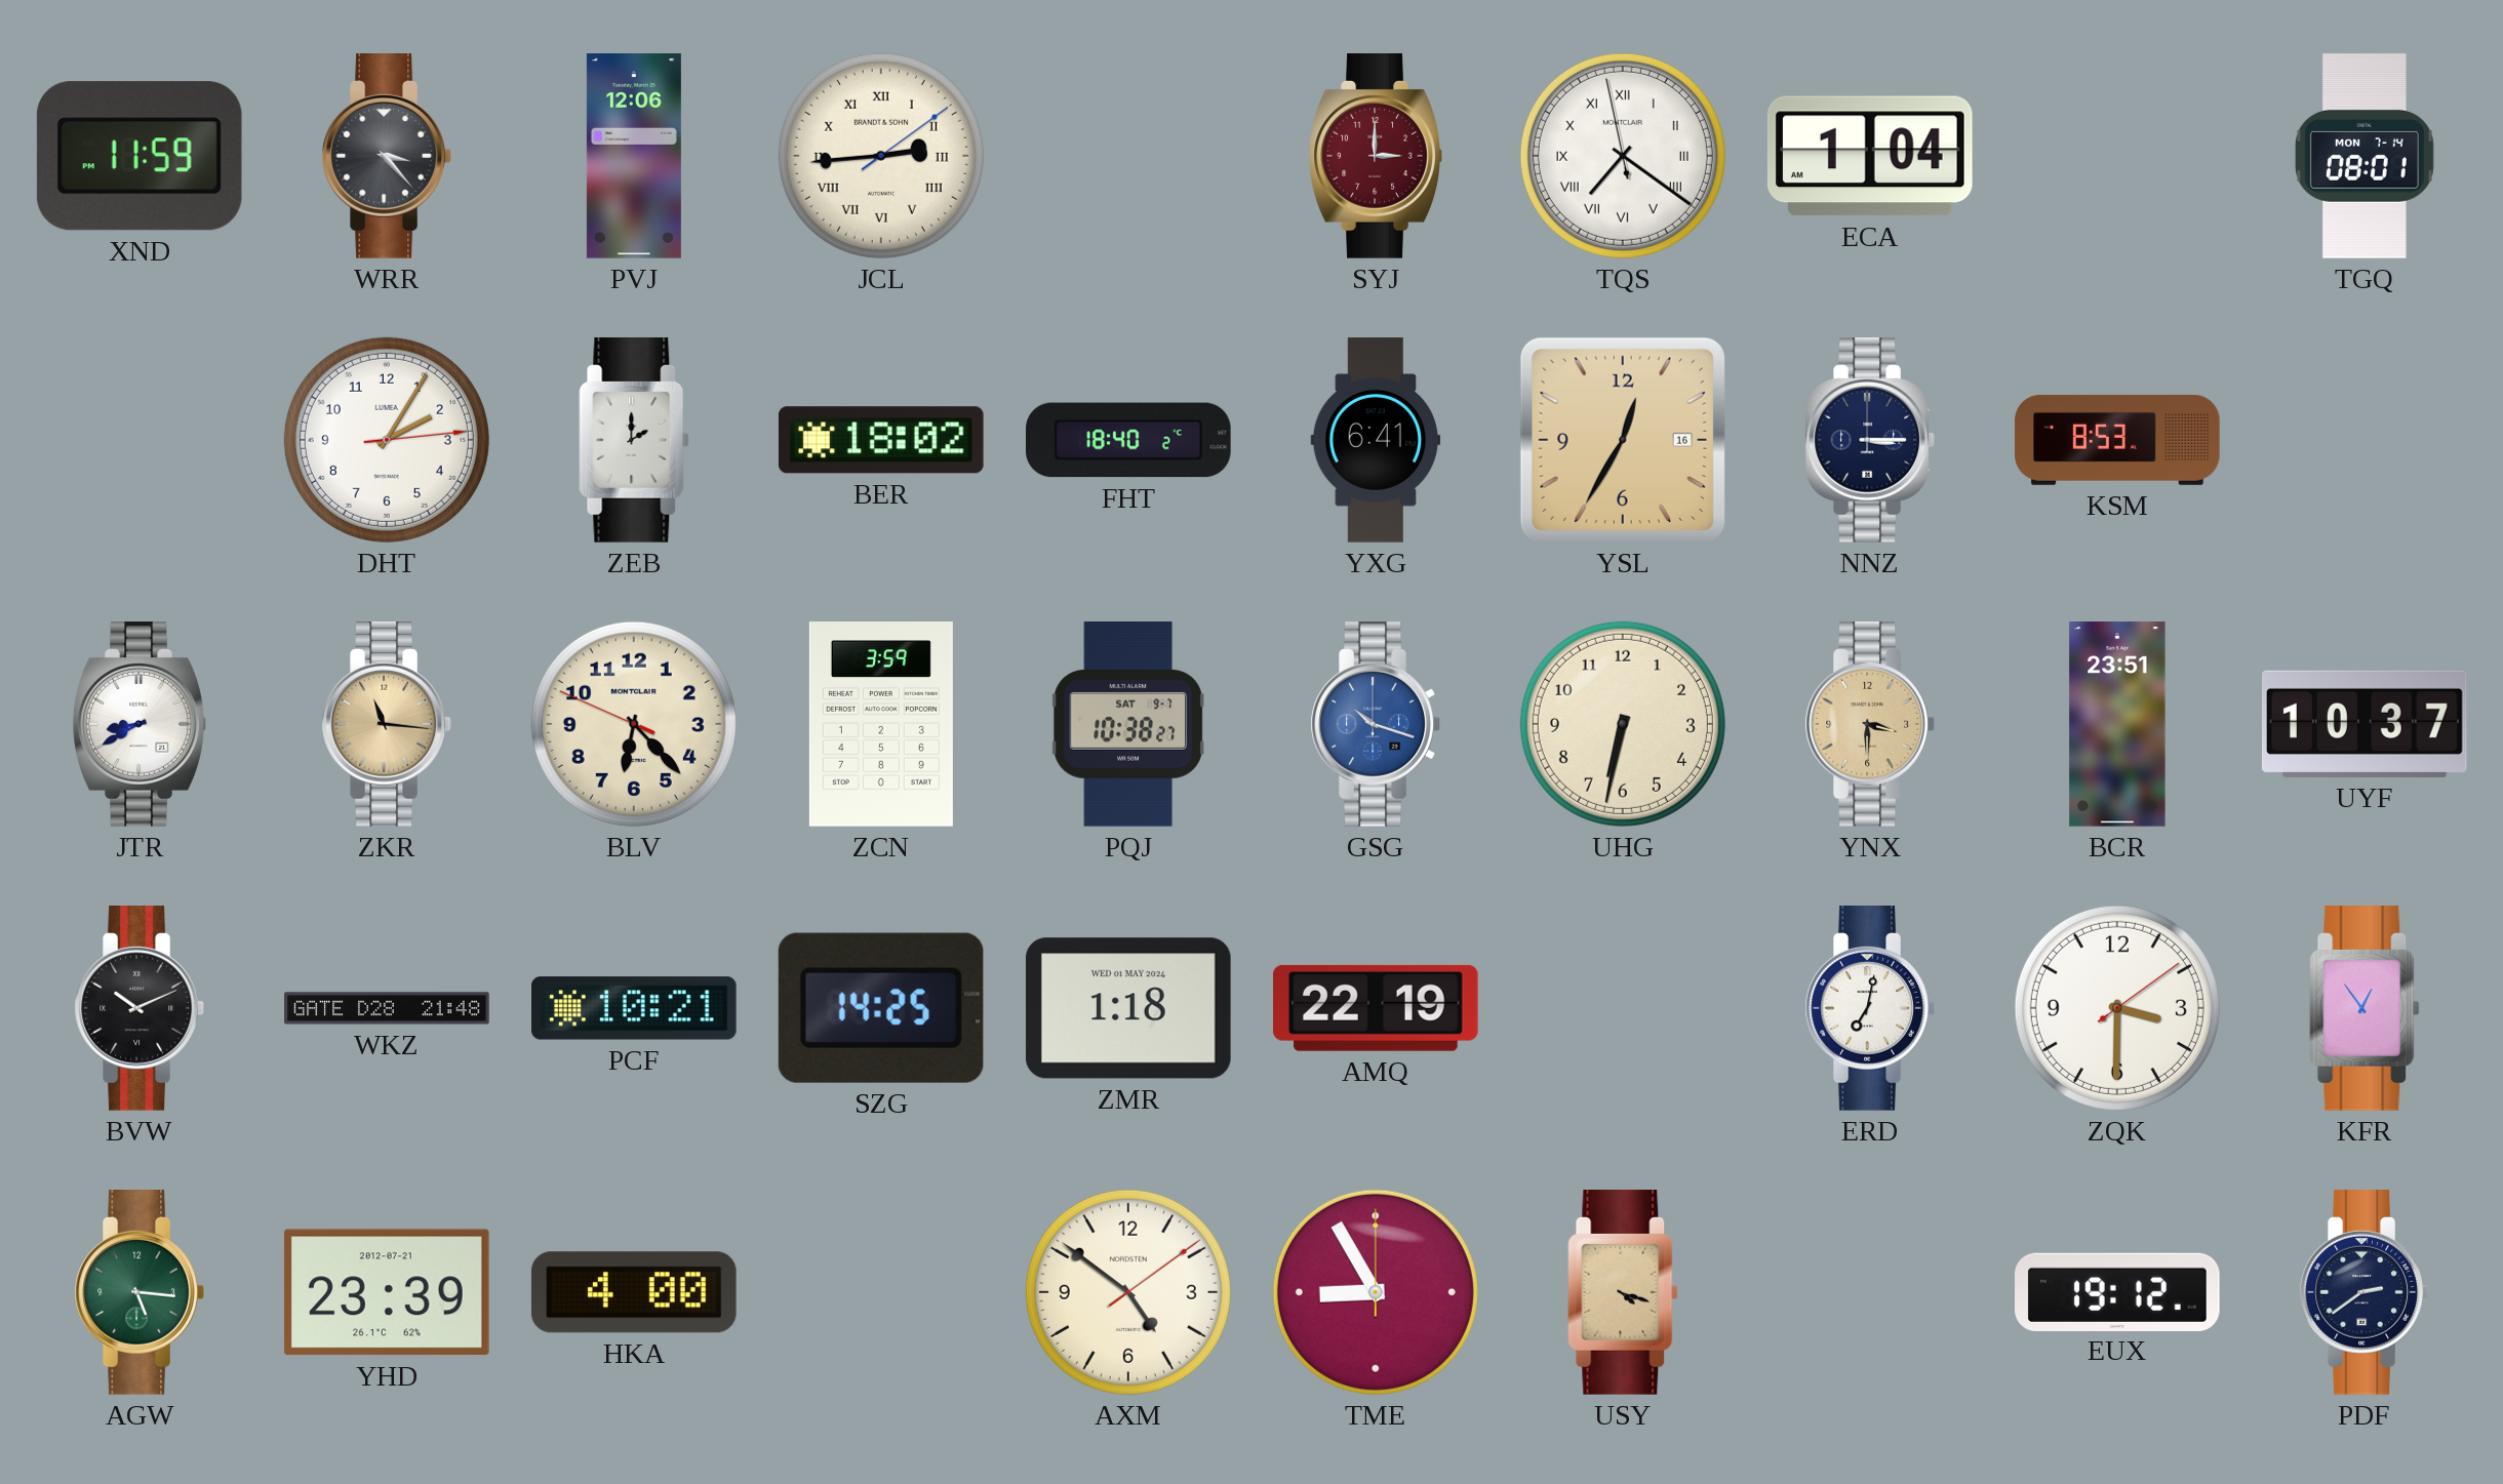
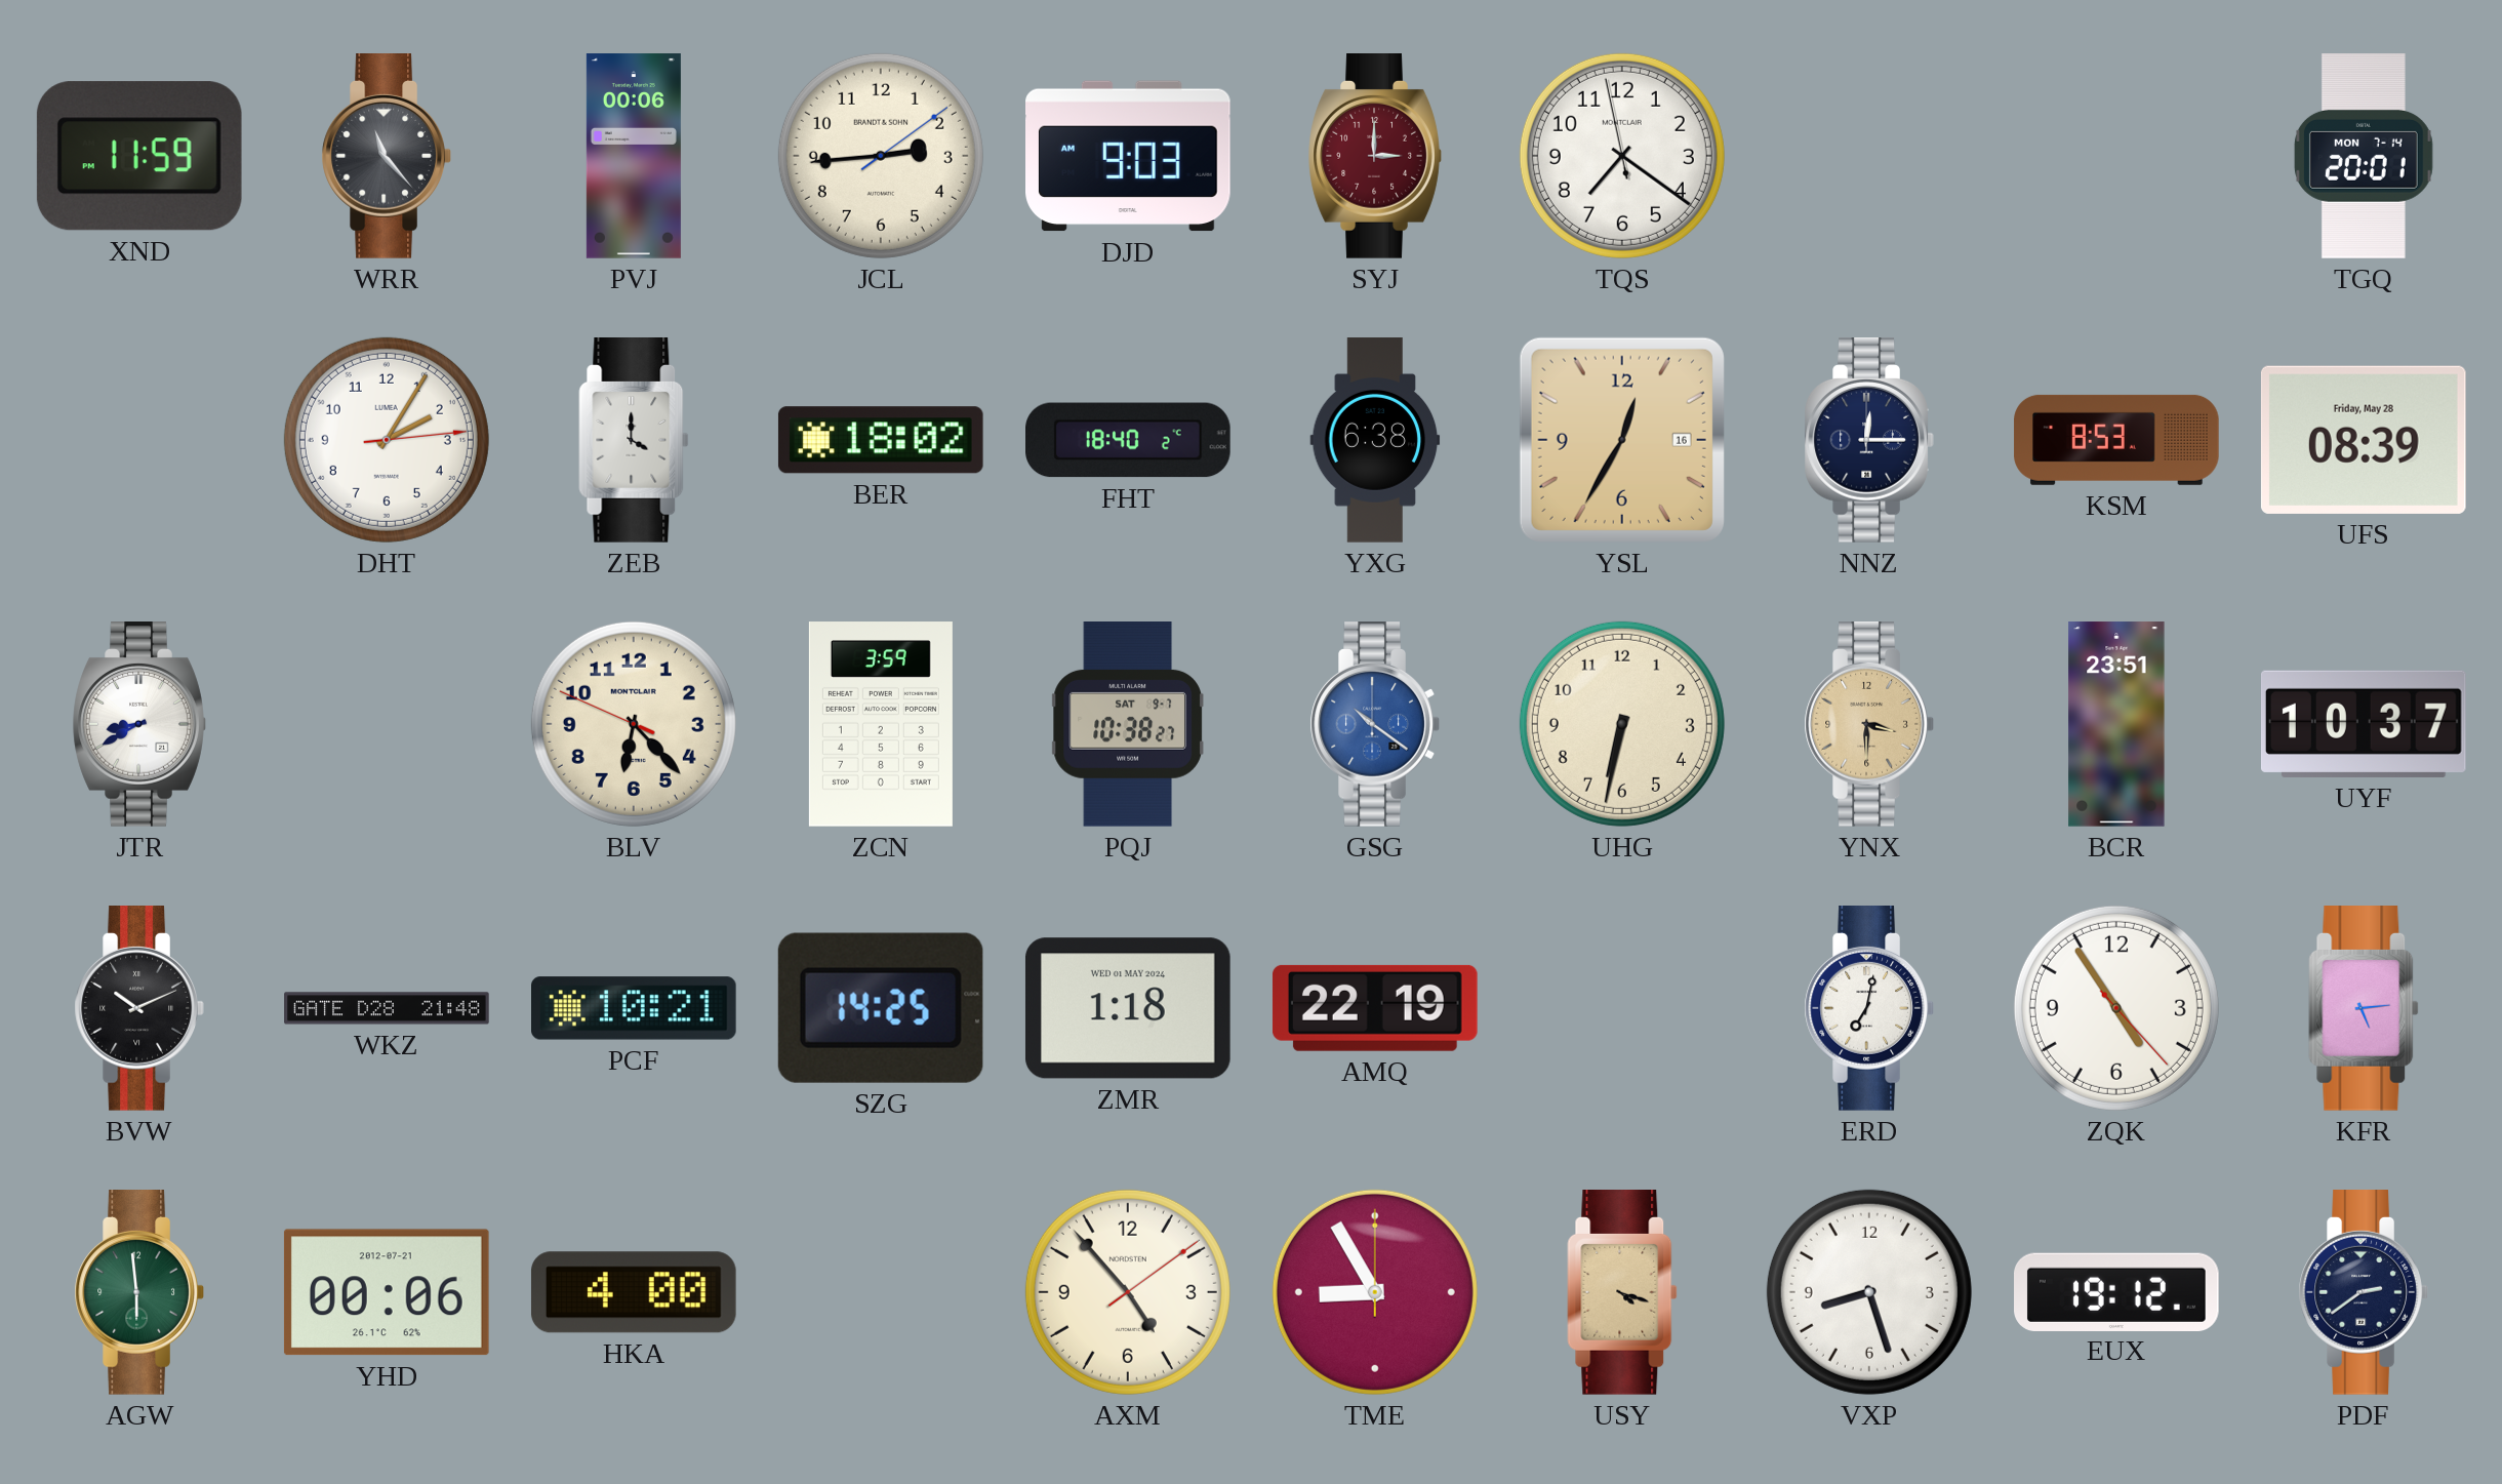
WRR: 3:23 -> 11:23 (387, 157)
PVJ: 12:06 -> 00:06 (634, 156)
JCL numerals: Roman -> Arabic (881, 156)
DJD: none -> 9:03 (1129, 156)
TQS numerals: Roman -> Arabic (1622, 156)
ECA: 1:04 -> none (1870, 156)
TGQ: 08:01 -> 20:01 (2364, 156)
ZEB: 2:00 -> 4:00 (634, 441)
YXG: 6:41 -> 6:38 (1375, 440)
NNZ: 3:15 -> 12:15 (1869, 441)
UFS: none -> 08:39 (2364, 440)
ZKR: 11:16 -> none (387, 725)
GSG: 10:18 -> 10:21 (1375, 725)
ZQK: 3:30 -> 4:54 (2116, 1008)
KFR: 12:54 -> 5:14 (2364, 1009)
AGW: 5:16 -> 5:59 (139, 1293)
YHD: 23:39 -> 00:06 (387, 1292)
AXM: 4:51 -> 4:53 (1128, 1292)
VXP: none -> 8:27 (1869, 1292)
